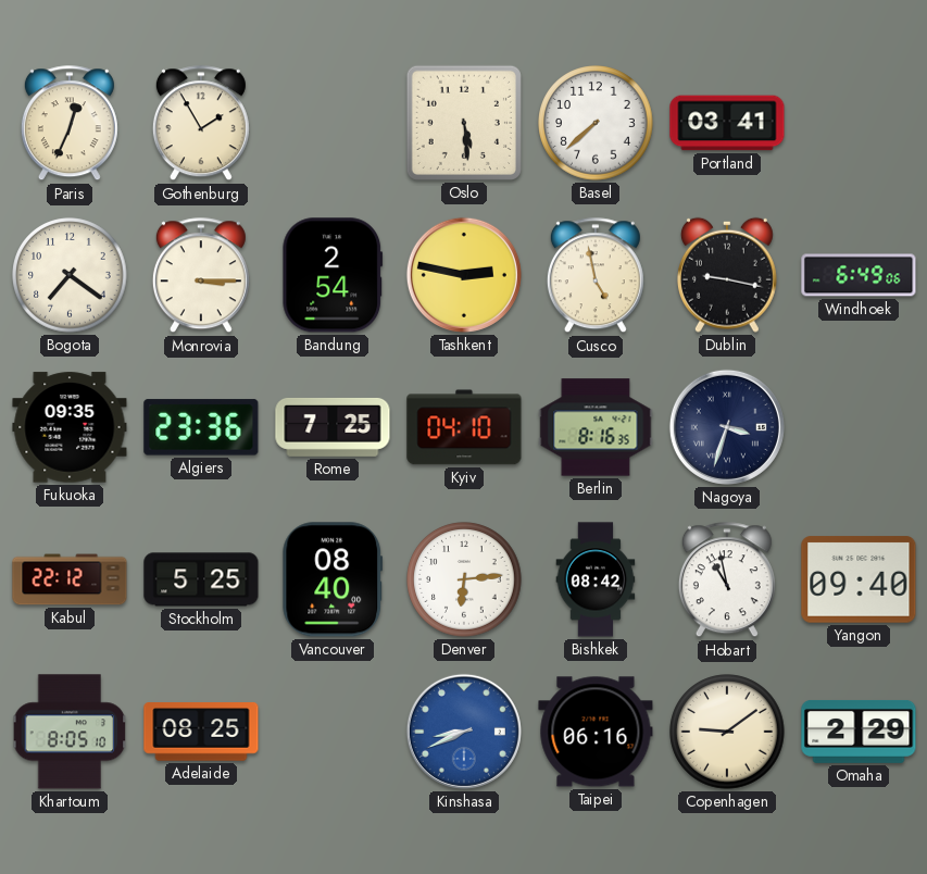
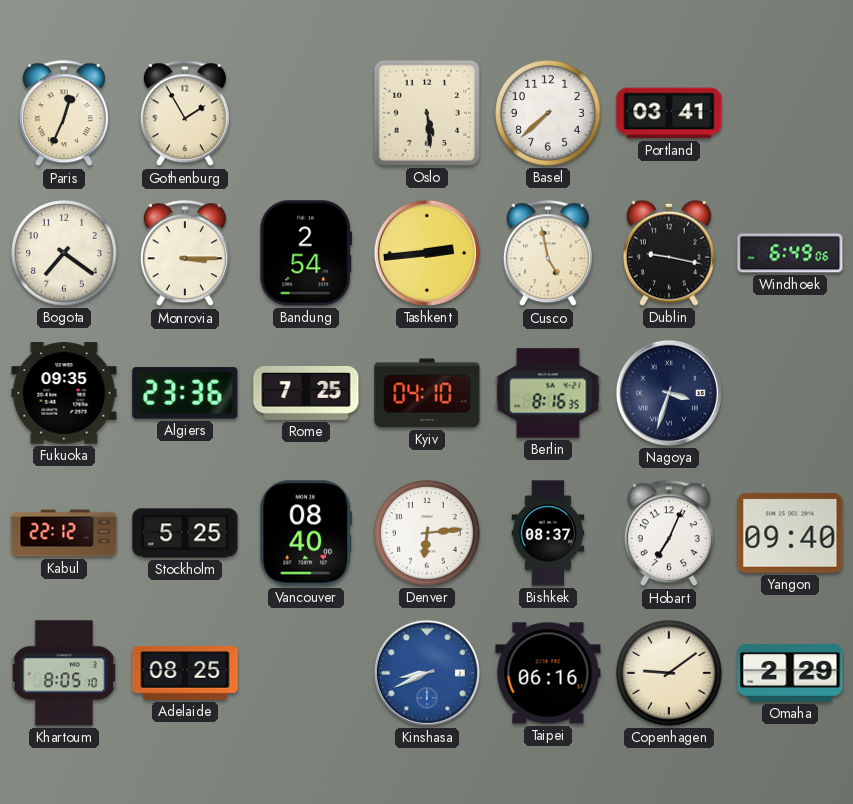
Tashkent: 2:47 -> 2:44 (427, 253)
Bishkek: 08:42 -> 08:37 (548, 533)
Hobart: 10:58 -> 7:04 (669, 534)
